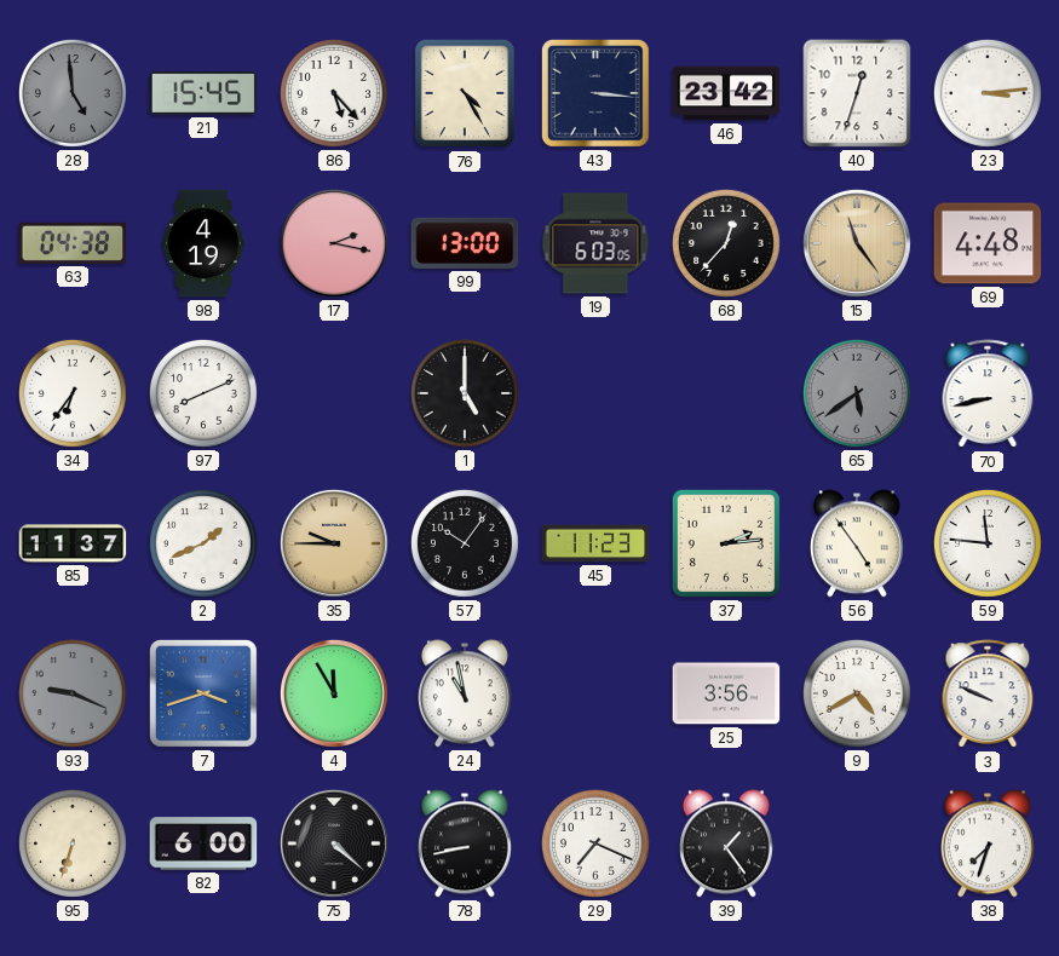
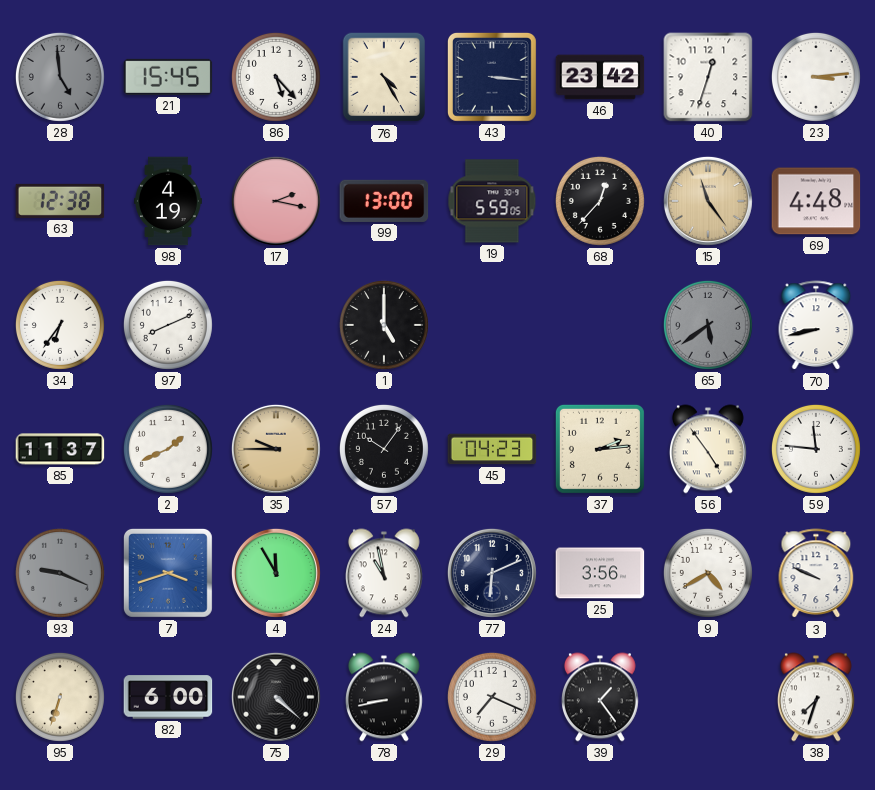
63: 04:38 -> 12:38 (60, 201)
19: 6:03 -> 5:59 (492, 201)
45: 11:23 -> 04:23 (492, 449)
77: none -> 6:11 (492, 573)
